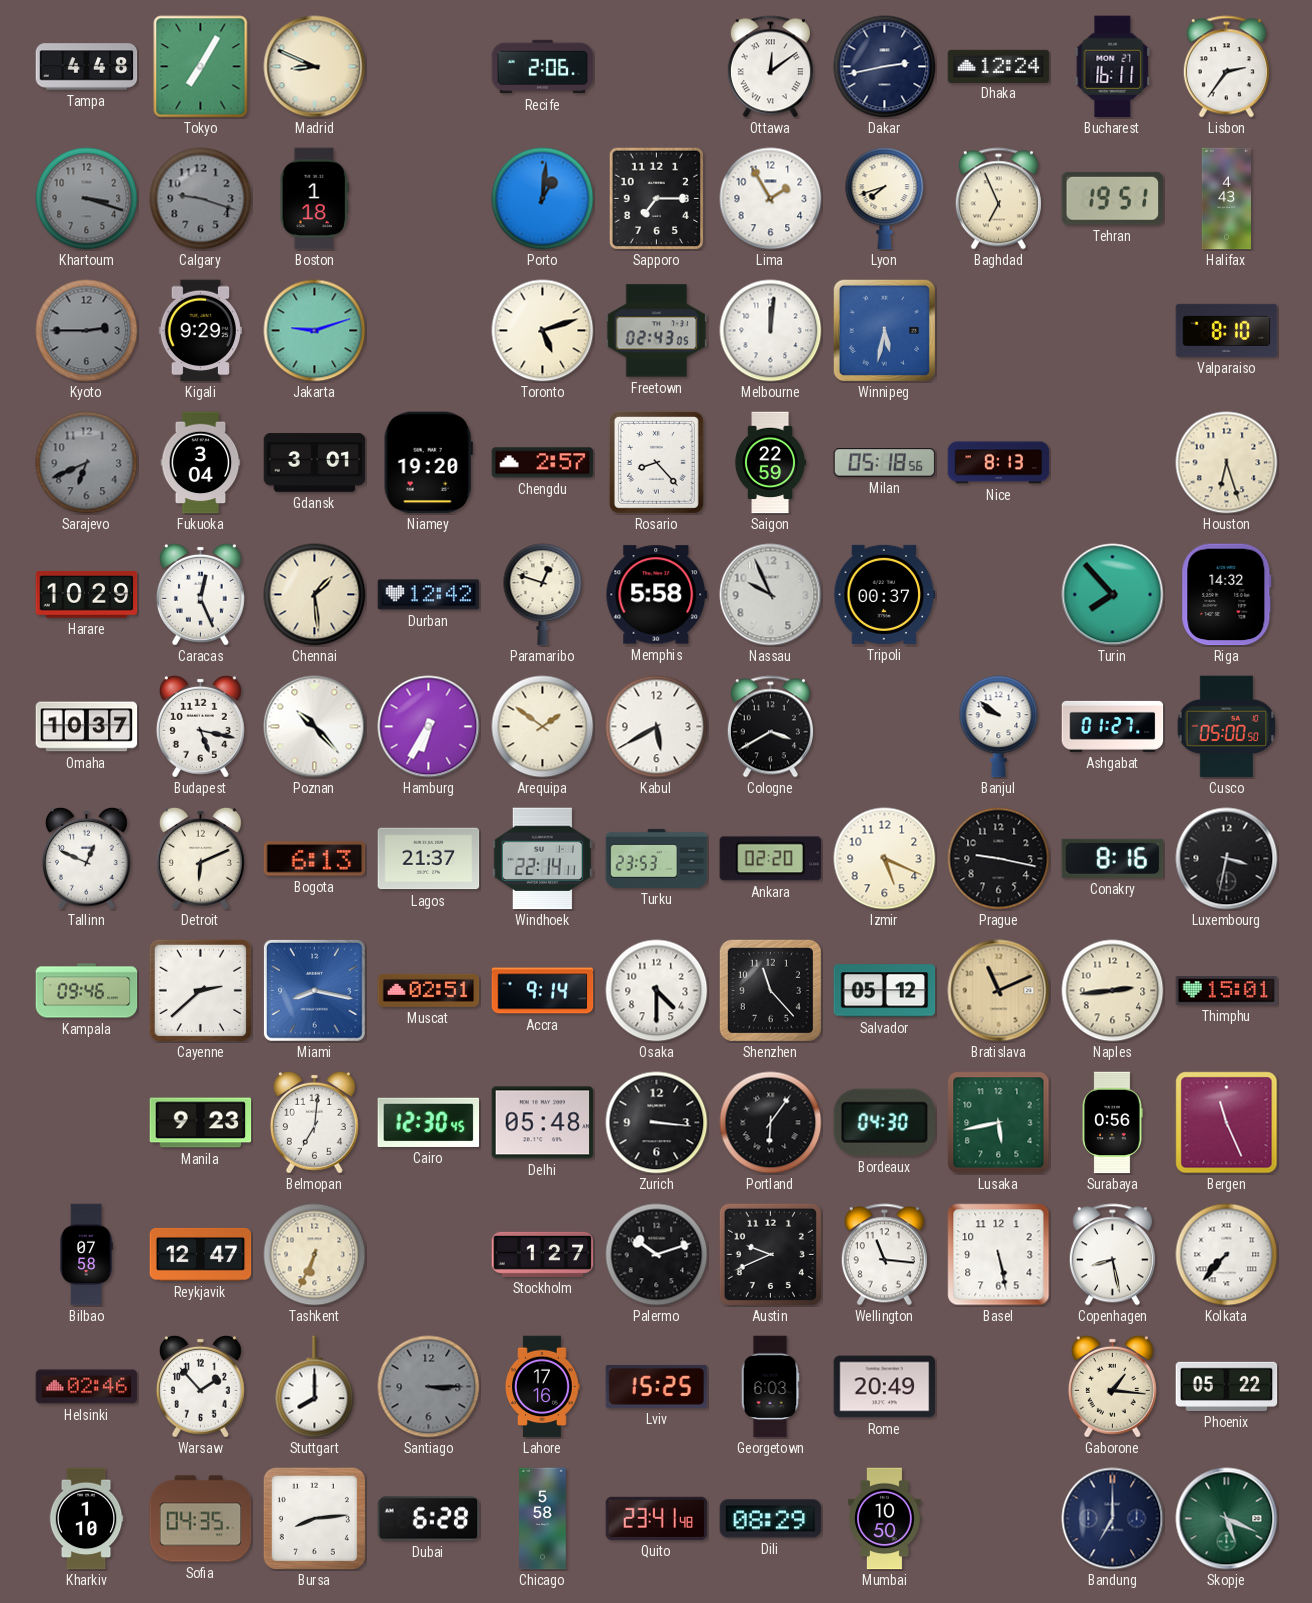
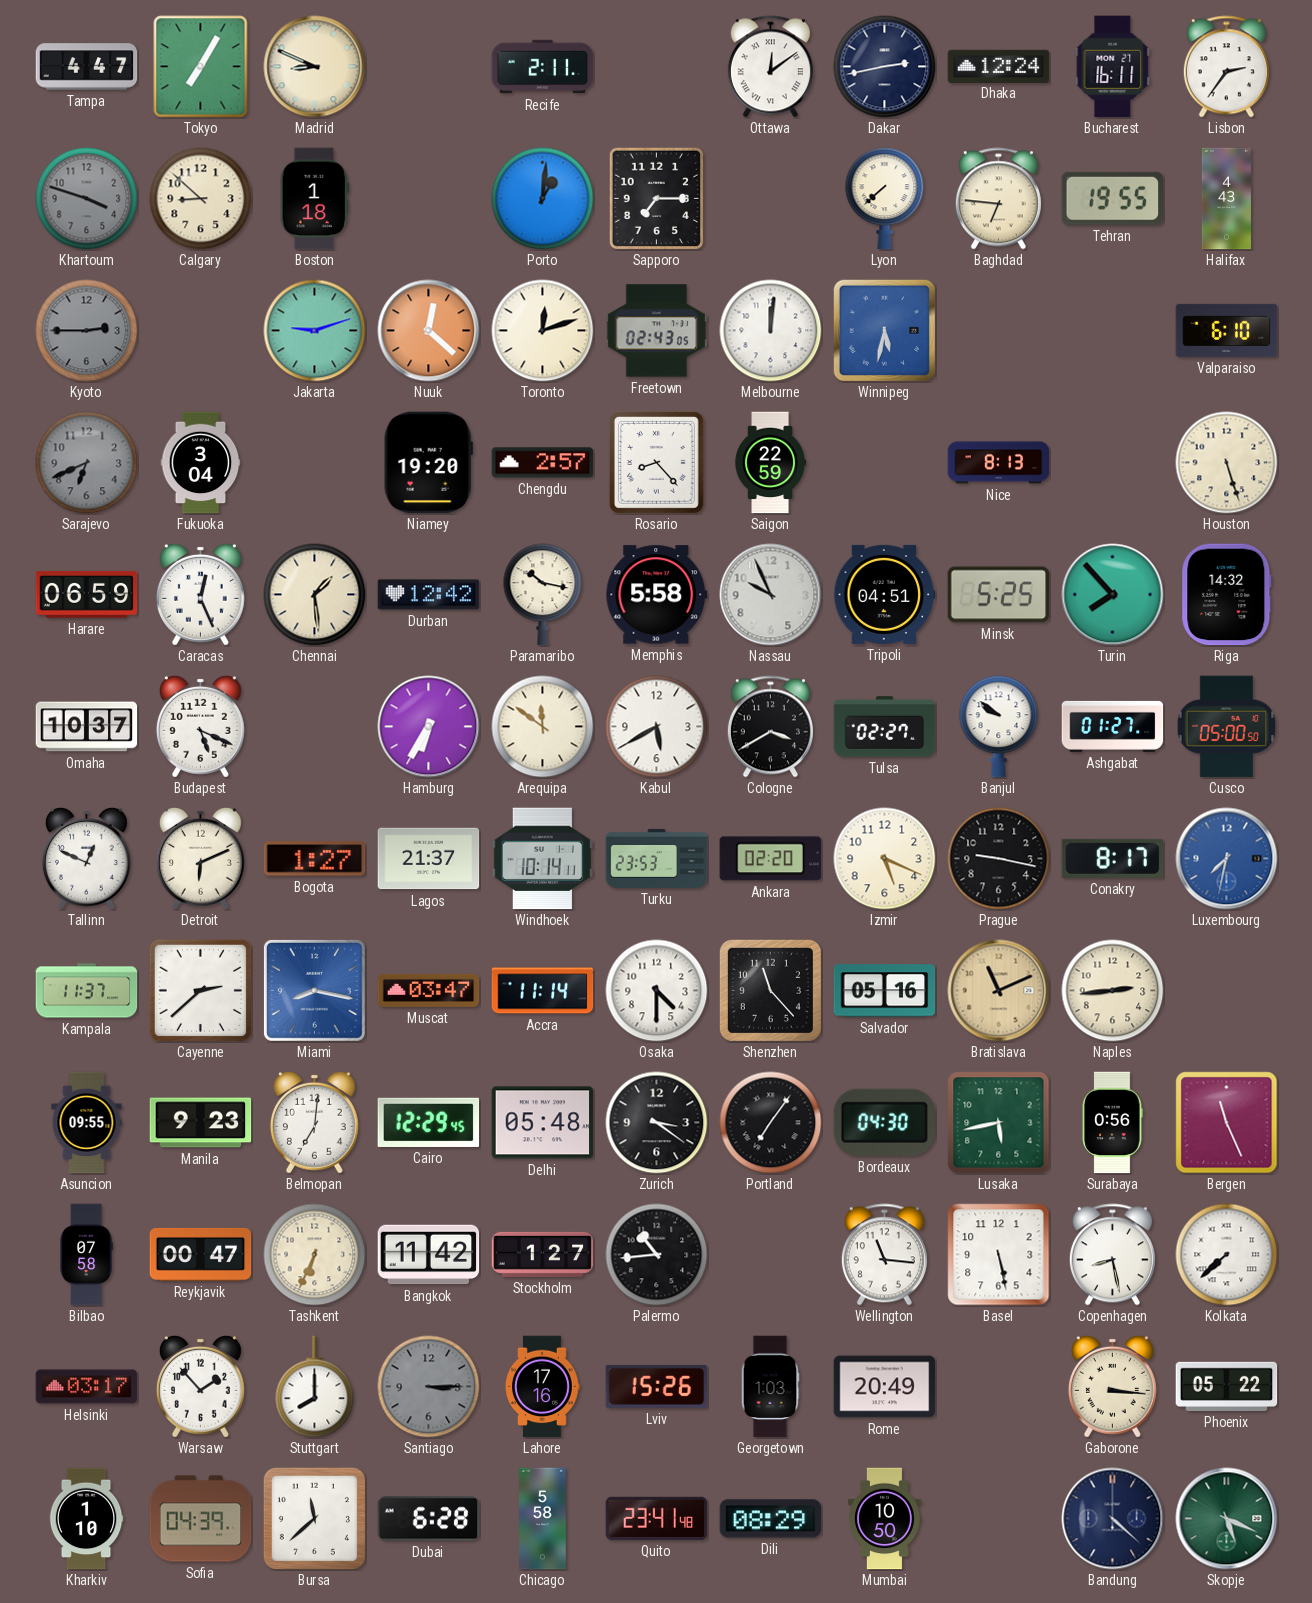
Tampa: 4:48 -> 4:47 (87, 67)
Recife: 2:06 -> 2:11 (543, 67)
Khartoum: 3:18 -> 3:48 (87, 199)
Calgary: 9:18 -> 8:52 (201, 199)
Calgary dial: grey -> cream (201, 199)
Lima: 1:55 -> none (771, 199)
Lyon: 7:42 -> 7:38 (885, 199)
Baghdad: 6:56 -> 6:46 (998, 199)
Tehran: 19:51 -> 19:55 (1113, 198)
Kigali: 9:29 -> none (200, 331)
Nuuk: none -> 12:22 (429, 331)
Toronto: 5:12 -> 12:12 (543, 331)
Valparaiso: 8:10 -> 6:10 (1227, 330)
Gdansk: 3:01 -> none (315, 463)
Milan: 05:18 -> none (885, 463)
Houston: 6:27 -> 5:27 (1227, 463)
Harare: 10:29 -> 06:59 (87, 594)
Paramaribo: 12:48 -> 10:17 (543, 595)
Tripoli: 00:37 -> 04:51 (885, 594)
Minsk: none -> 5:25 (999, 595)
Budapest: 5:17 -> 5:19 (200, 726)
Poznan: 10:23 -> none (315, 727)
Arequipa: 1:51 -> 11:51 (543, 727)
Tulsa: none -> 02:27 (885, 727)
Bogota: 6:13 -> 1:27 (315, 859)
Windhoek: 22:14 -> 10:14 (542, 859)
Conakry: 8:16 -> 8:17 (1113, 858)
Luxembourg: 3:32 -> 7:32 (1227, 859)
Luxembourg dial: black -> blue (1227, 859)
Kampala: 09:46 -> 11:37 (87, 991)
Muscat: 02:51 -> 03:47 (429, 990)
Accra: 9:14 -> 11:14 (543, 991)
Salvador: 05:12 -> 05:16 (885, 991)
Thimphu: 15:01 -> none (1227, 991)
Asuncion: none -> 09:55 (87, 1123)
Cairo: 12:30 -> 12:29 (429, 1122)
Zurich: 3:16 -> 3:21 (657, 1123)
Portland: 6:06 -> 7:06 (771, 1123)
Reykjavik: 12:47 -> 00:47 (201, 1254)
Bangkok: none -> 11:42 (429, 1255)
Palermo: 10:12 -> 10:44 (657, 1255)
Austin: 9:41 -> none (770, 1254)
Kolkata: 7:37 -> 7:38 (1227, 1255)
Helsinki: 02:46 -> 03:17 (87, 1387)
Lviv: 15:25 -> 15:26 (657, 1386)
Georgetown: 6:03 -> 1:03 (770, 1387)
Gaborone: 1:16 -> 3:16 (1112, 1386)
Sofia: 04:35 -> 04:39 (201, 1519)
Bursa: 8:14 -> 11:38 (314, 1518)
Bandung: 7:00 -> 4:22 (1113, 1519)
